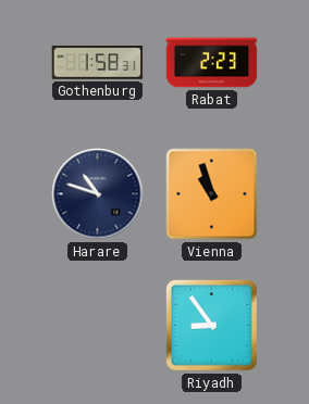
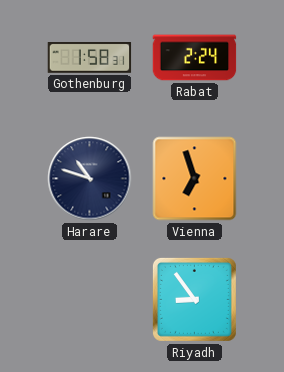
Rabat: 2:23 -> 2:24 (195, 58)
Vienna: 10:57 -> 6:57 (195, 179)
